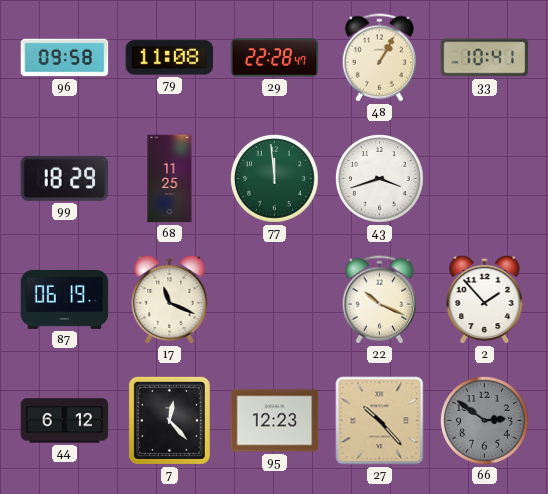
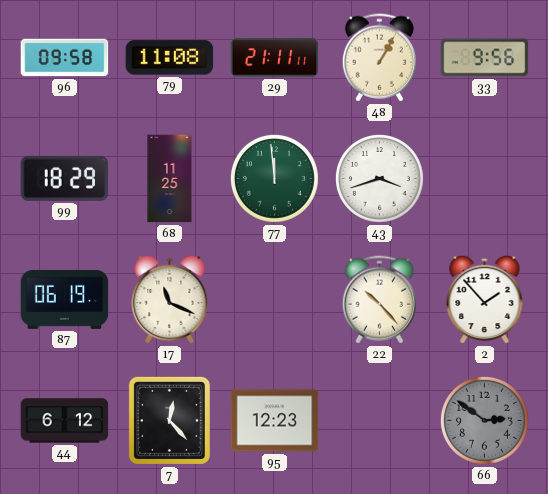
29: 22:28 -> 21:11 (275, 58)
33: 10:41 -> 9:56 (485, 58)
22: 10:19 -> 10:23 (379, 300)
27: 10:23 -> none (380, 421)
